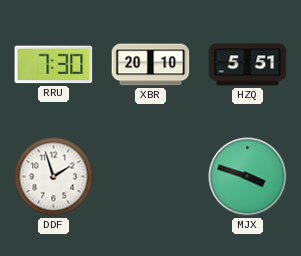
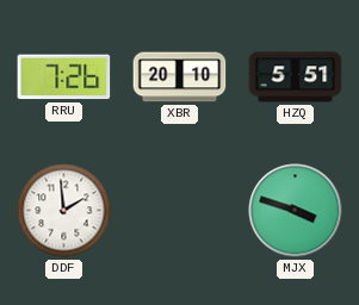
RRU: 7:30 -> 7:26 (64, 77)
DDF: 1:57 -> 1:59 (64, 211)
